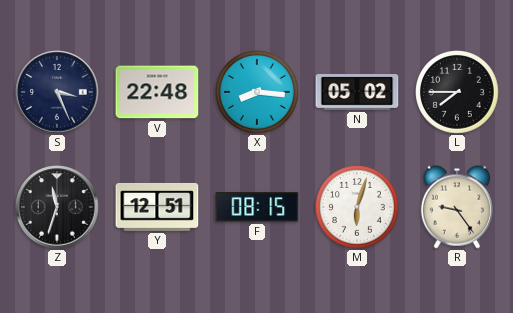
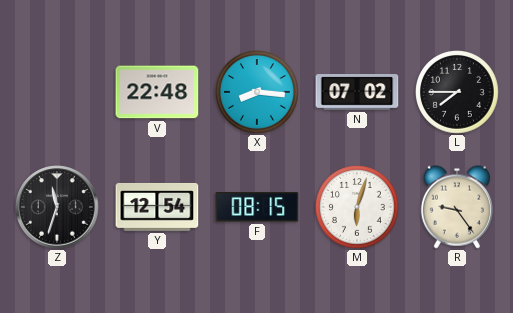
S: 3:26 -> none (57, 92)
N: 05:02 -> 07:02 (357, 93)
Y: 12:51 -> 12:54 (157, 207)
